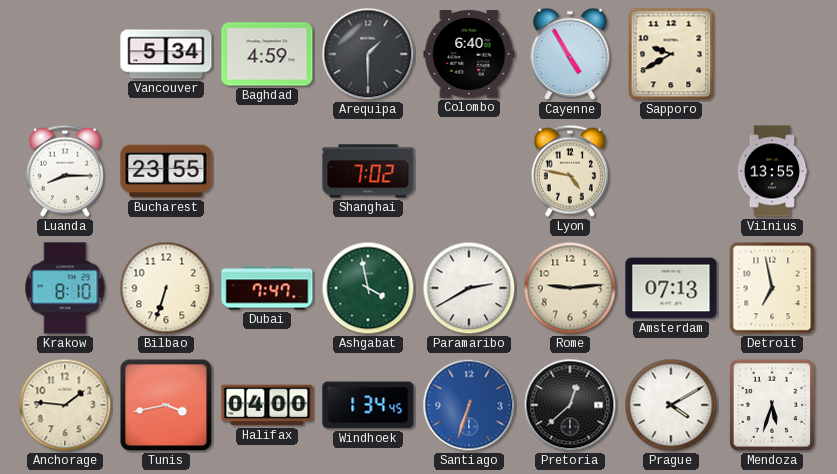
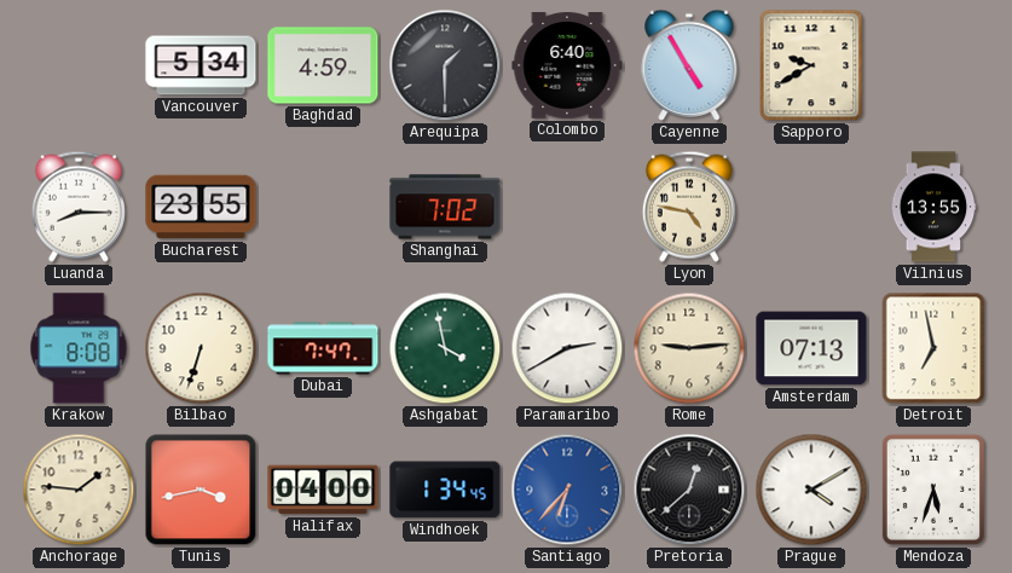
Krakow: 8:10 -> 8:08 (79, 348)
Santiago: 6:33 -> 6:37 (567, 490)
